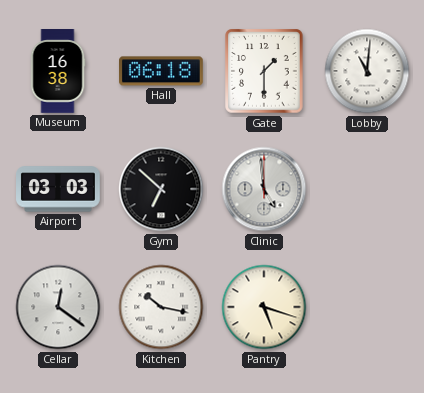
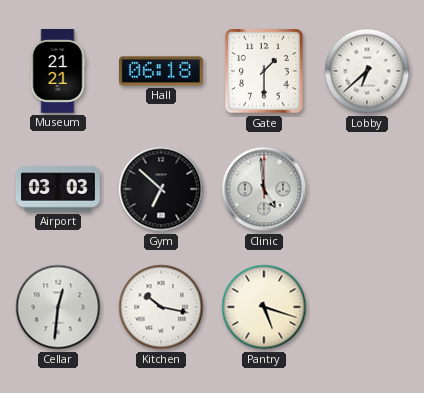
Museum: 16:38 -> 21:21 (58, 72)
Lobby: 11:01 -> 6:38 (367, 71)
Cellar: 12:21 -> 12:31 (58, 307)
